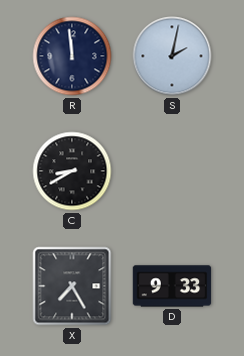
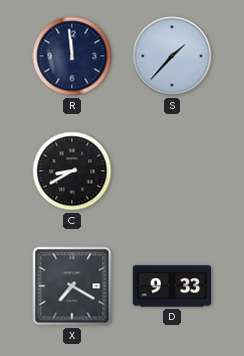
S: 2:02 -> 1:37 (172, 56)
X: 7:25 -> 7:20 (72, 286)
